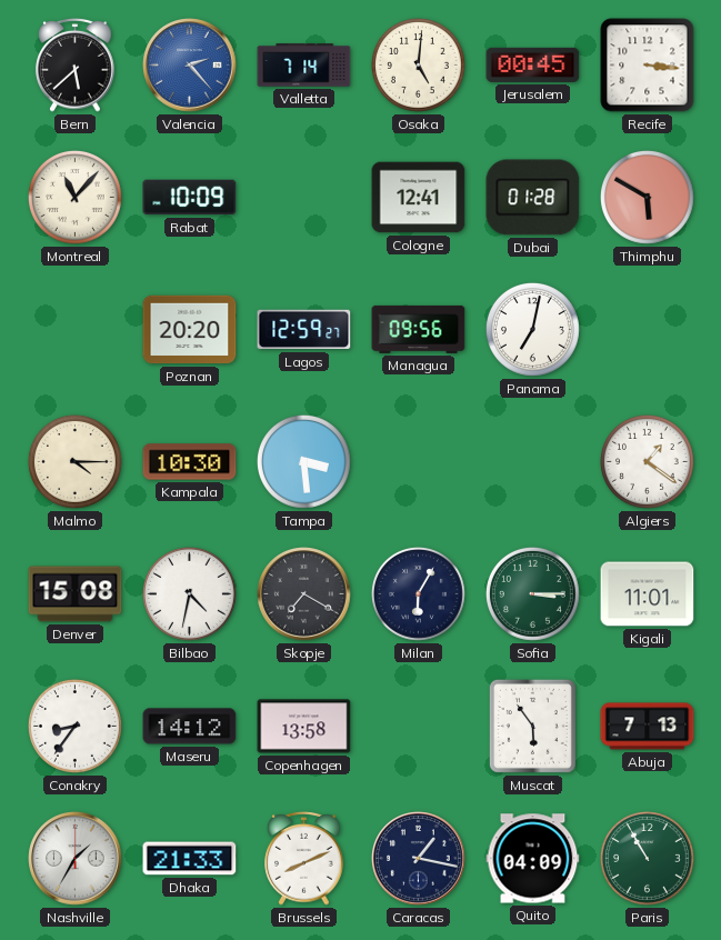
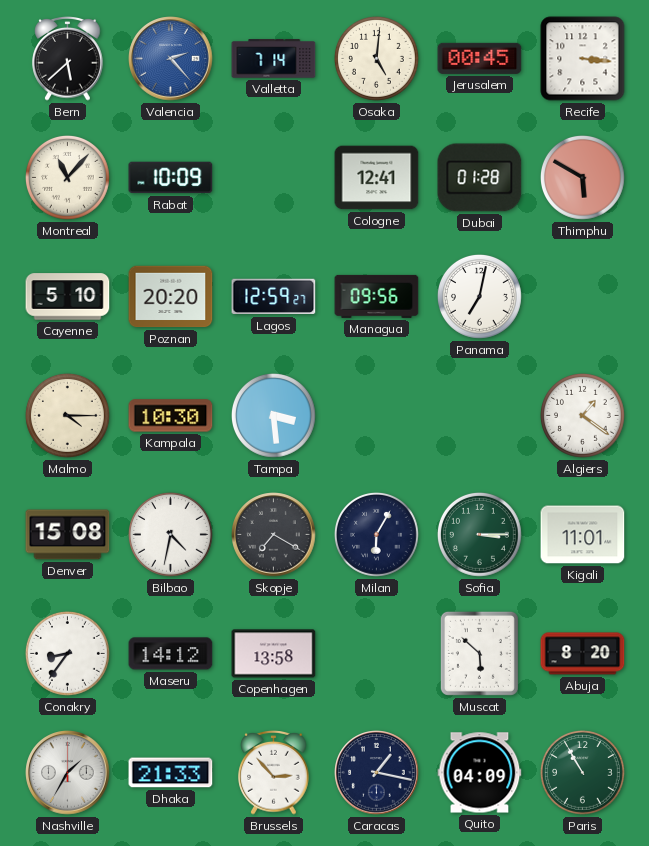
Cayenne: none -> 5:10 (68, 297)
Muscat: 5:54 -> 5:52 (479, 653)
Abuja: 7:13 -> 8:20 (583, 654)
Brussels: 8:11 -> 2:53 (274, 773)
